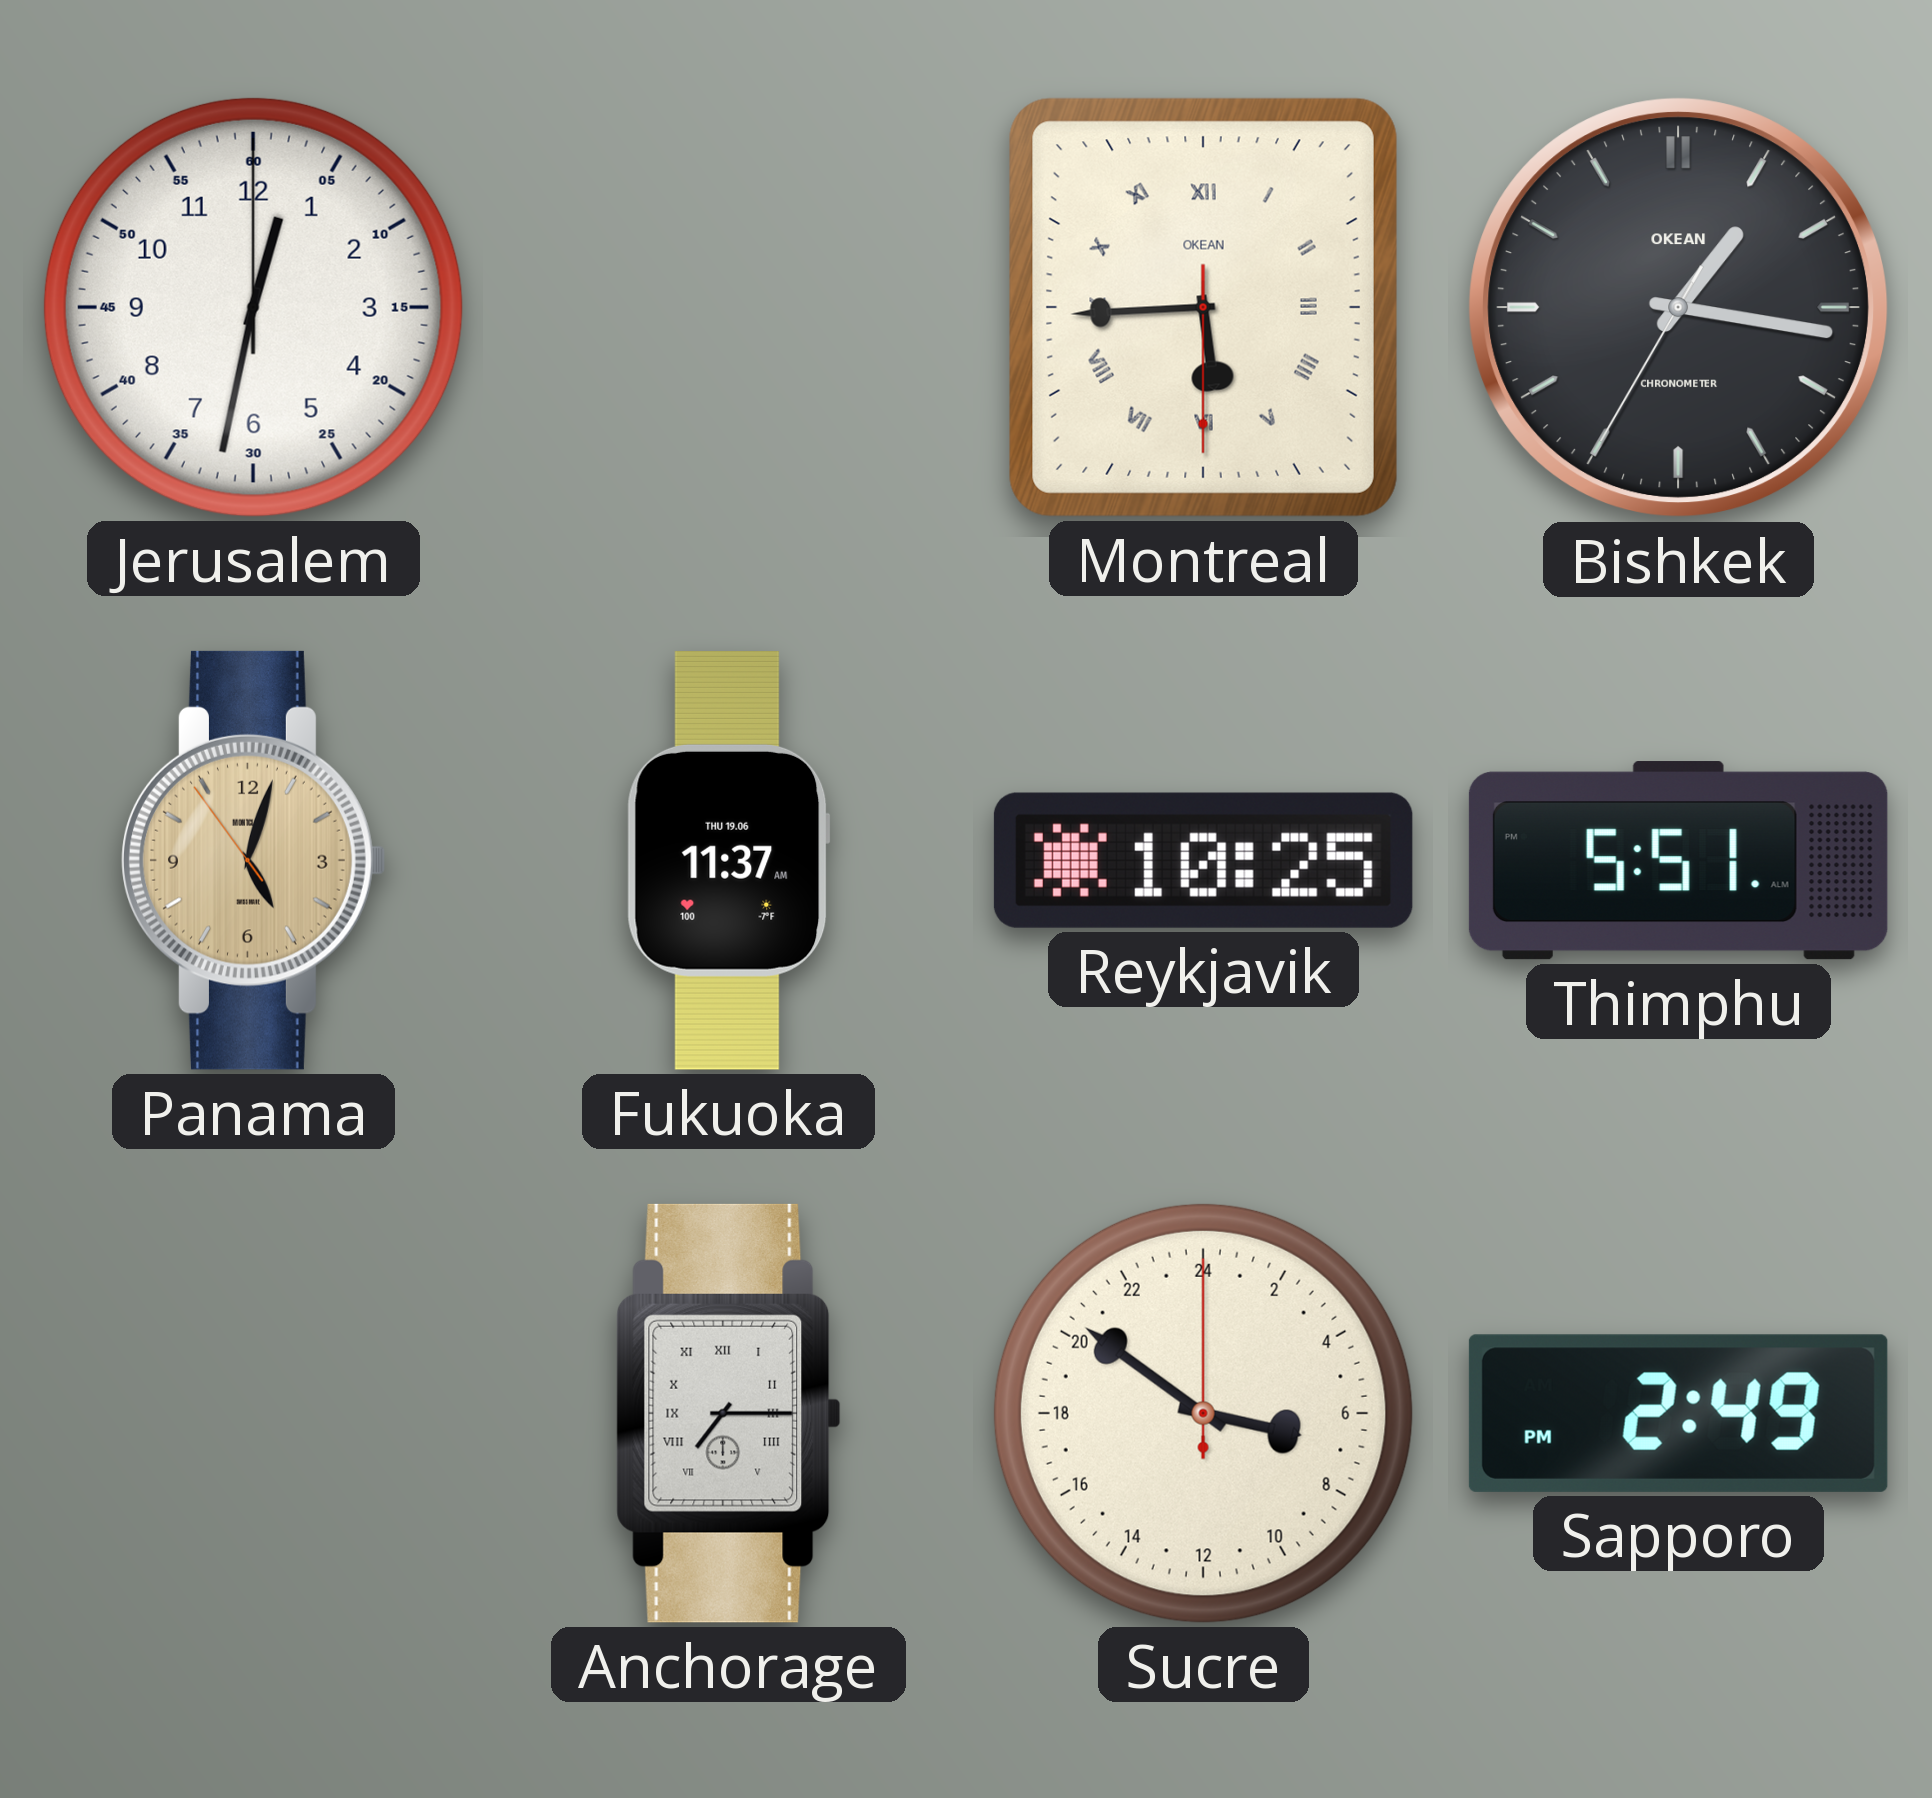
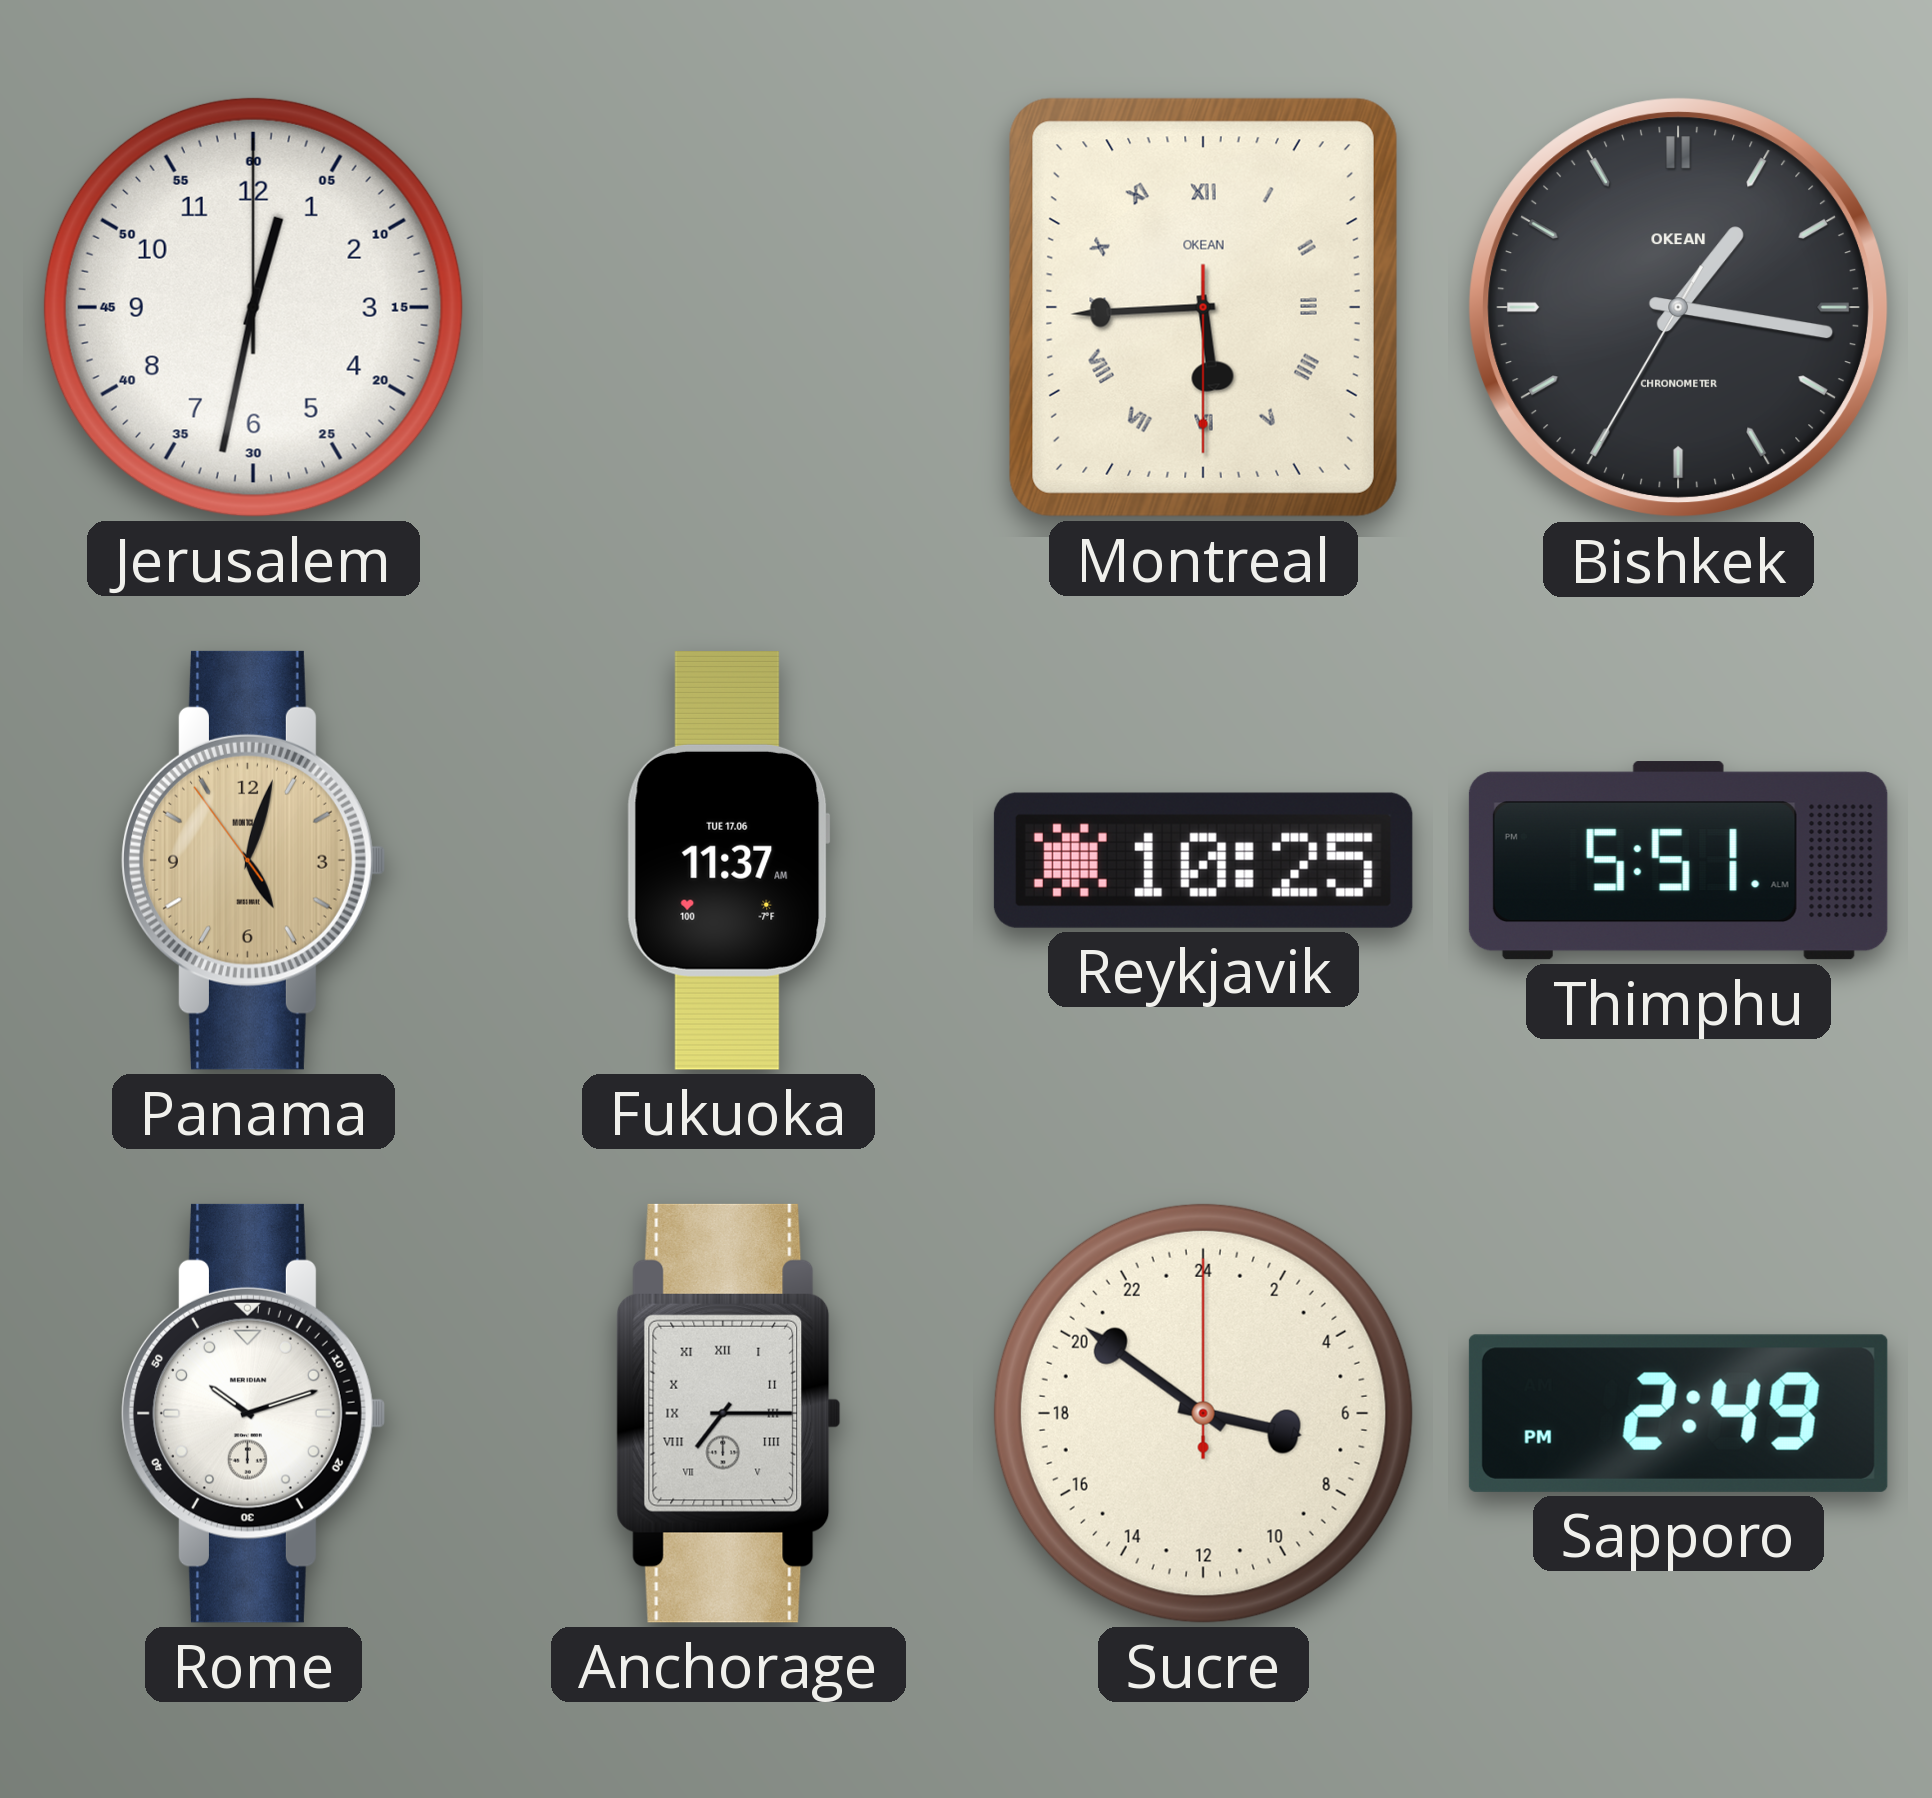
Fukuoka date: THU 19.06 -> TUE 17.06 (728, 860)
Rome: none -> 10:12 (253, 1413)
